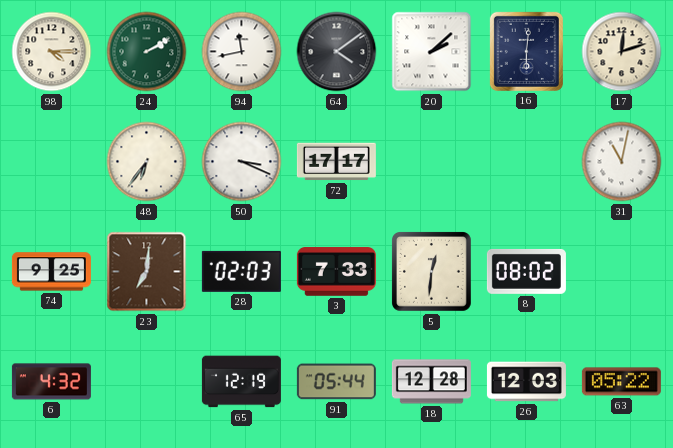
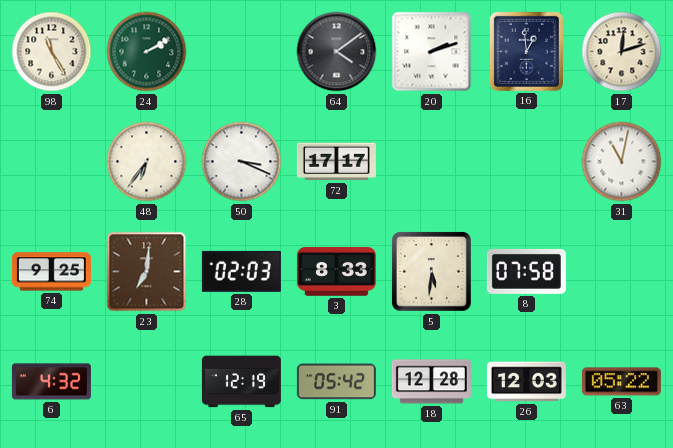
98: 4:15 -> 11:25 (52, 52)
94: 11:43 -> none (242, 52)
20: 2:08 -> 2:12 (432, 52)
16: 6:01 -> 12:59 (526, 51)
3: 7:33 -> 8:33 (336, 272)
5: 12:31 -> 5:31 (432, 272)
8: 08:02 -> 07:58 (526, 271)
91: 05:44 -> 05:42 (336, 382)
